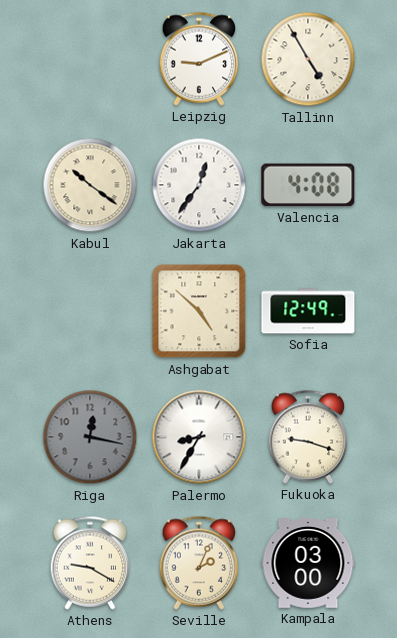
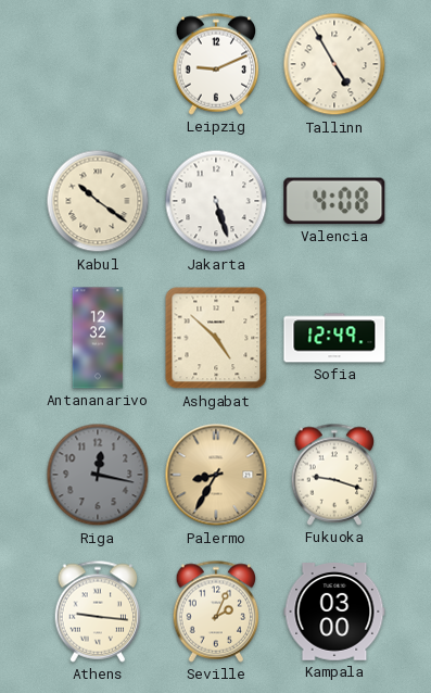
Jakarta: 12:36 -> 5:27 (216, 201)
Antananarivo: none -> 12:32 (98, 338)
Palermo dial: white -> champagne (216, 475)
Athens: 9:20 -> 9:16 (98, 612)
